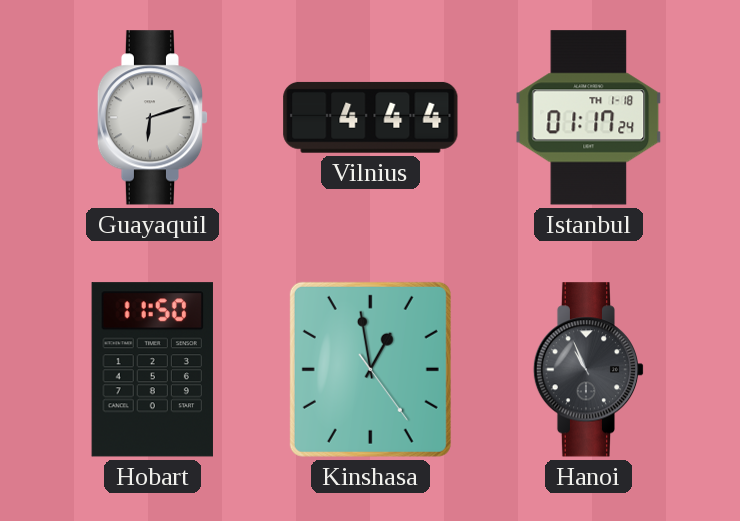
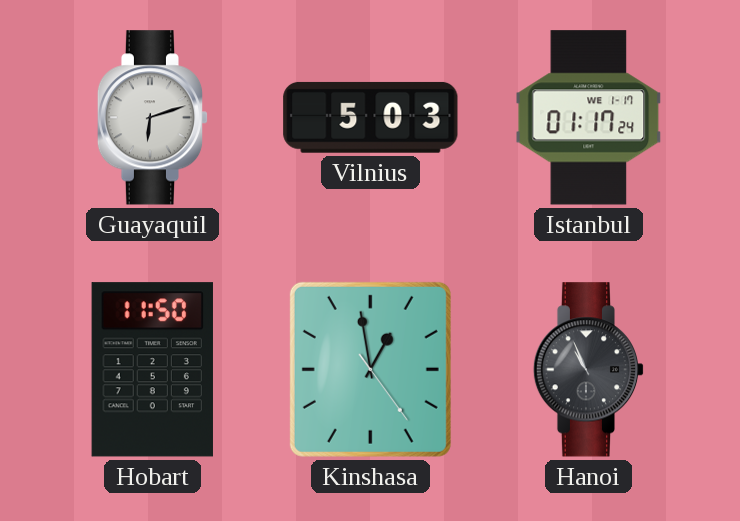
Vilnius: 4:44 -> 5:03 (371, 117)
Istanbul date: TH 1-18 -> WE 1-17 (589, 118)
